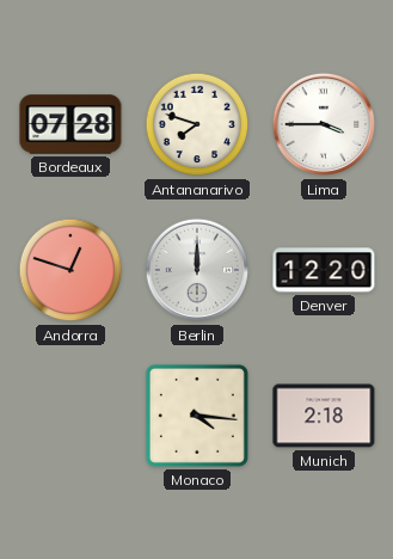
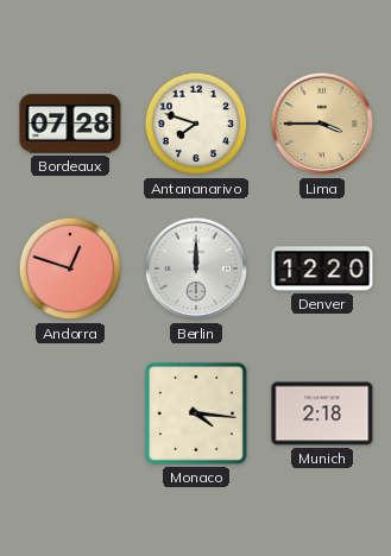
Lima dial: white -> champagne (322, 124)
